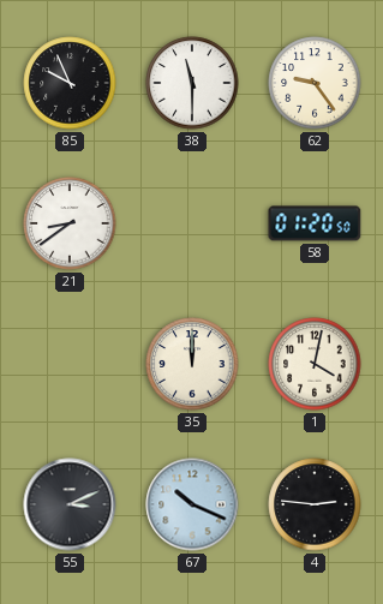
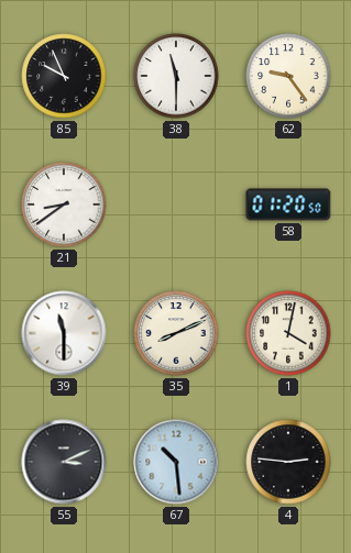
39: none -> 11:30 (64, 333)
35: 12:00 -> 8:11 (176, 333)
67: 10:19 -> 10:29 (176, 462)
